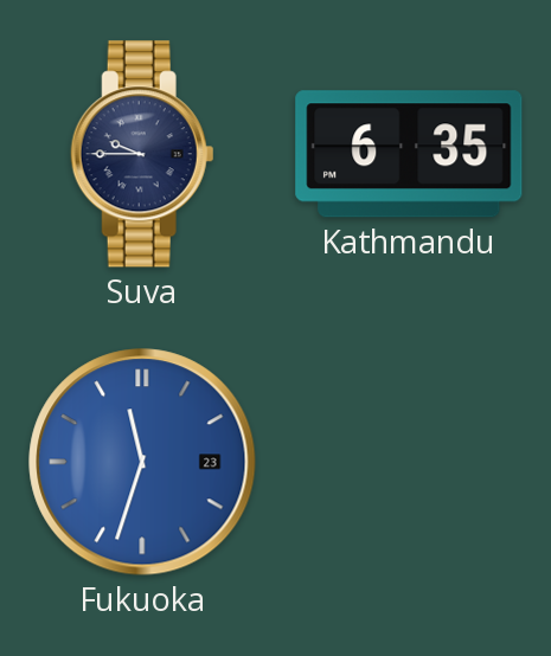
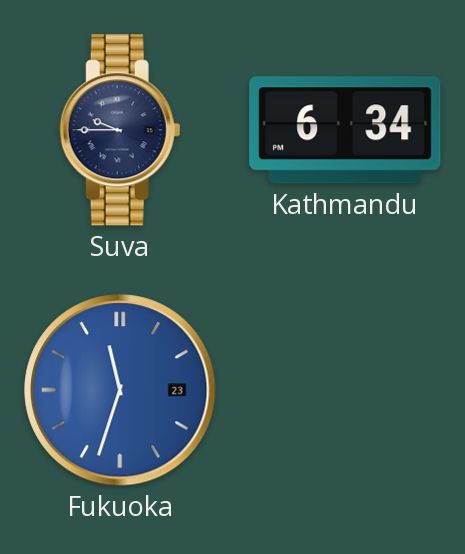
Kathmandu: 6:35 -> 6:34 (345, 130)
